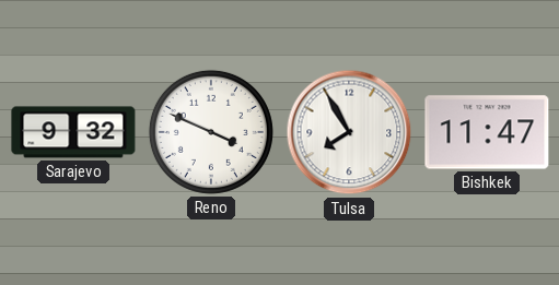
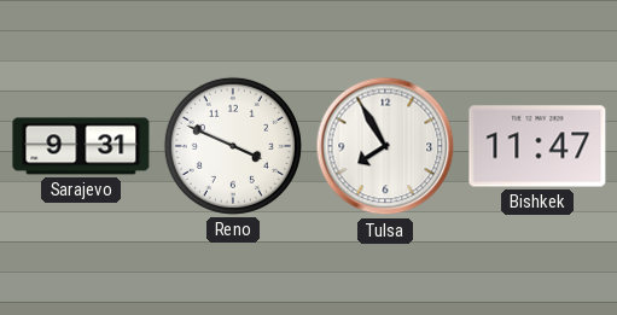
Sarajevo: 9:32 -> 9:31 (81, 146)
